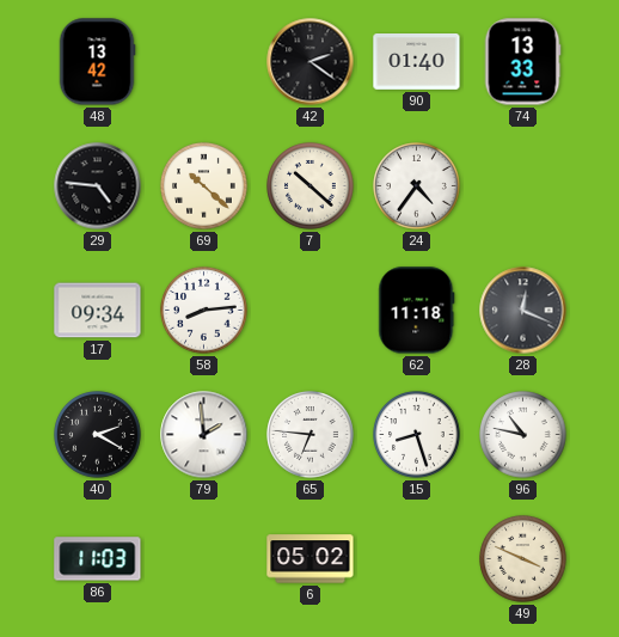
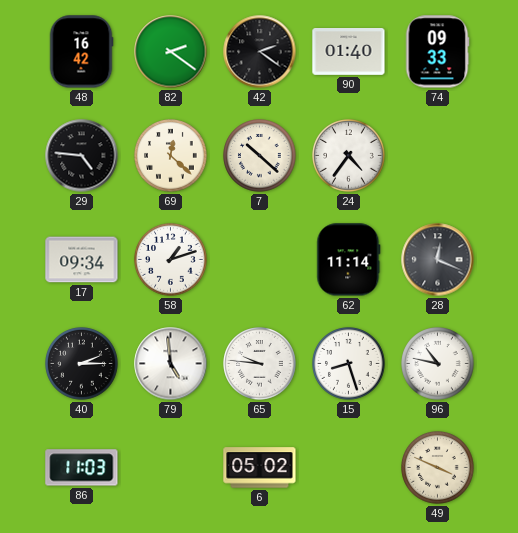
48: 13:42 -> 16:42 (81, 52)
82: none -> 2:21 (171, 52)
74: 13:33 -> 09:33 (437, 52)
69: 10:22 -> 12:22 (171, 156)
58: 8:14 -> 1:12 (171, 260)
62: 11:18 -> 11:14 (349, 260)
40: 2:20 -> 2:15 (82, 364)
79: 1:59 -> 4:59 (171, 364)
65: 6:46 -> 9:46 (260, 364)
